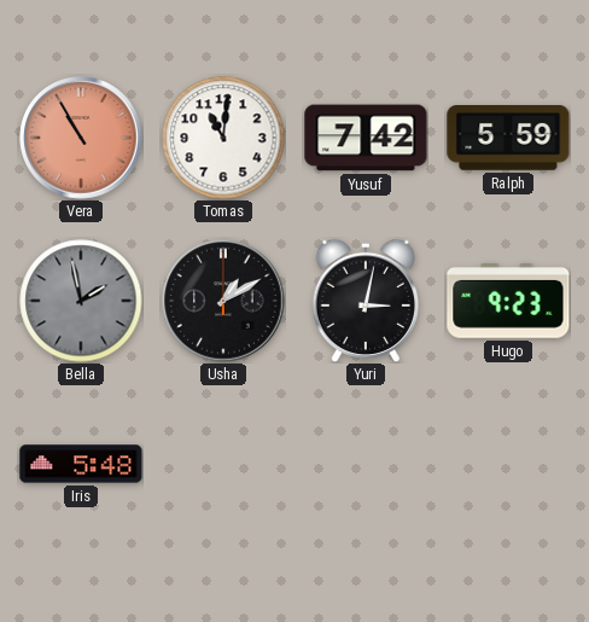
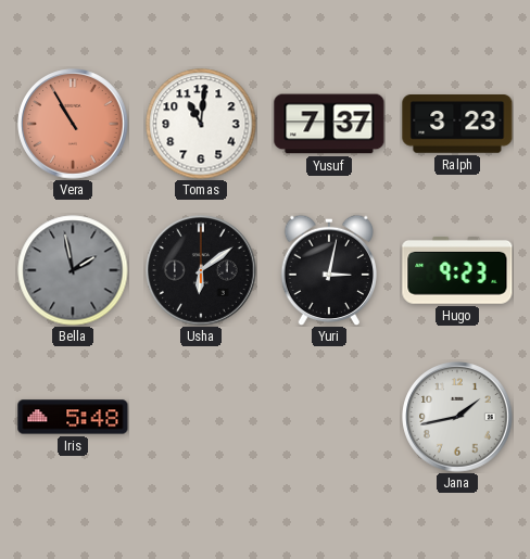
Yusuf: 7:42 -> 7:37 (329, 124)
Ralph: 5:59 -> 3:23 (457, 125)
Usha: 1:10 -> 6:09 (201, 270)
Jana: none -> 1:43 (457, 417)
